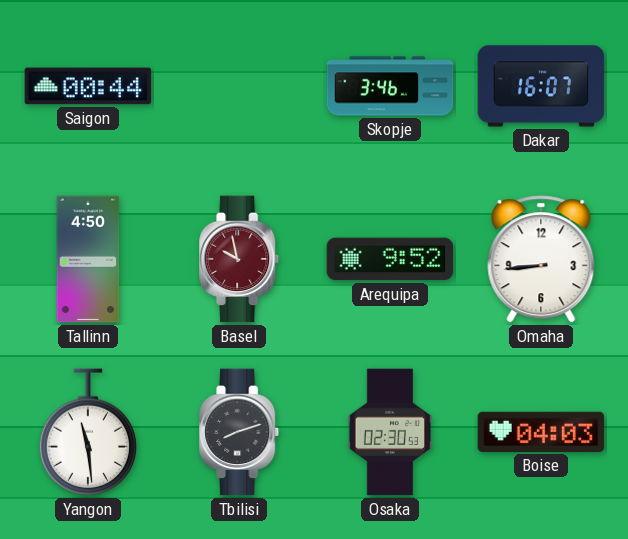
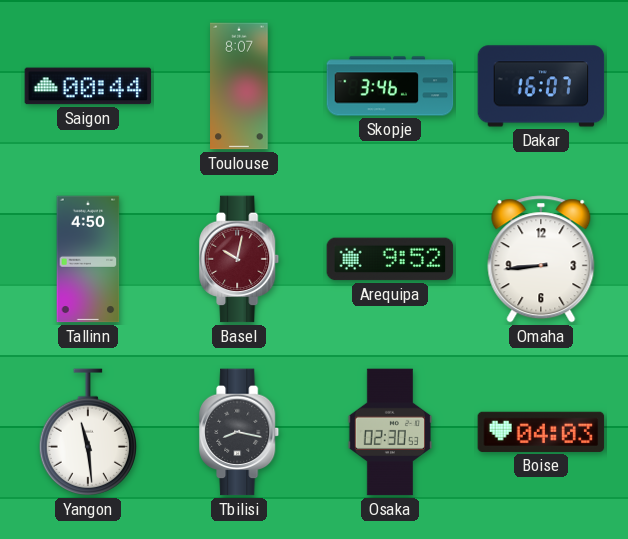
Toulouse: none -> 8:07 (239, 86)
Basel: 9:58 -> 10:02 (240, 259)
Tbilisi: 8:12 -> 8:17 (240, 432)
